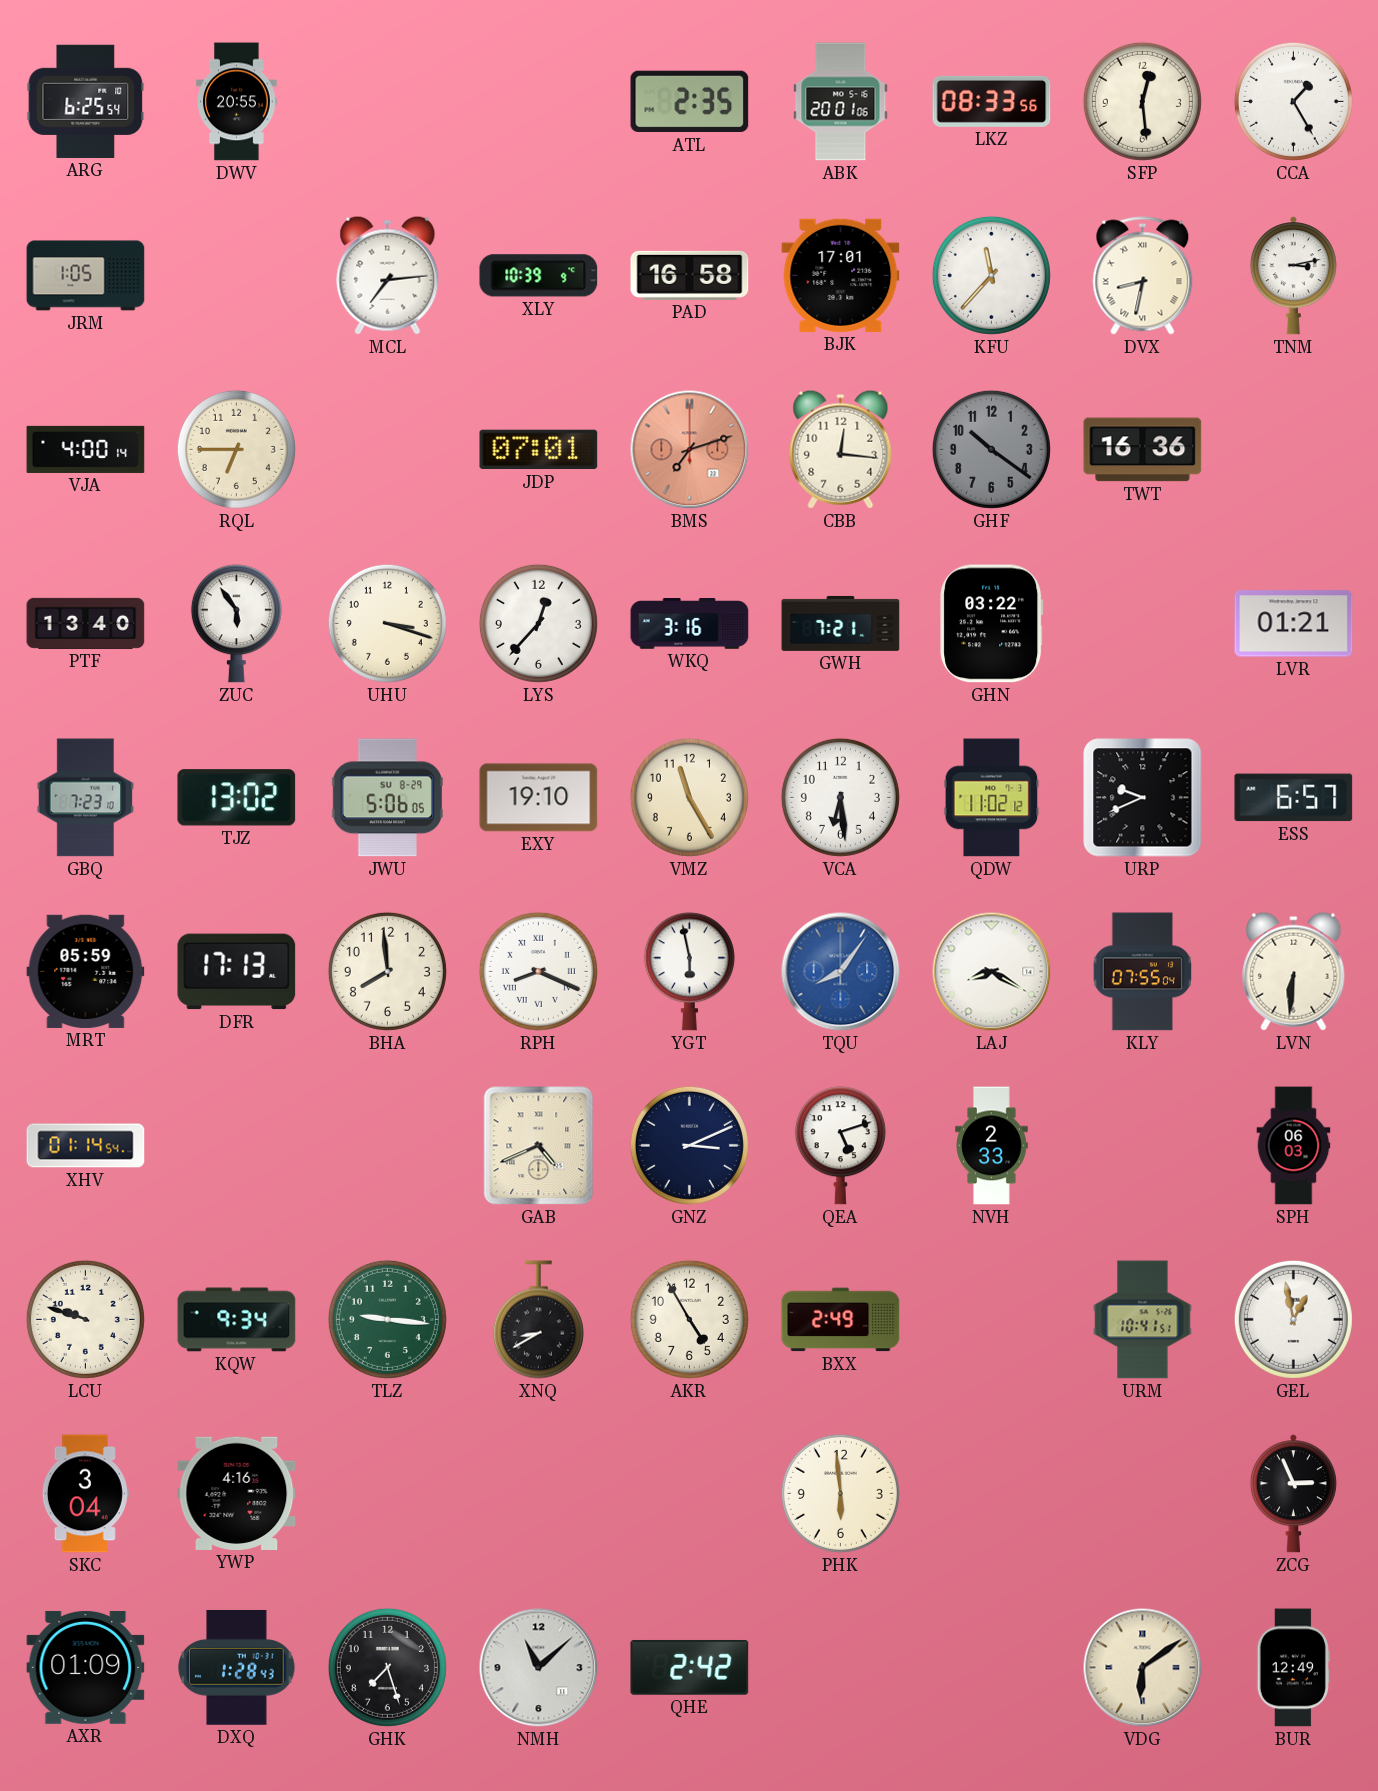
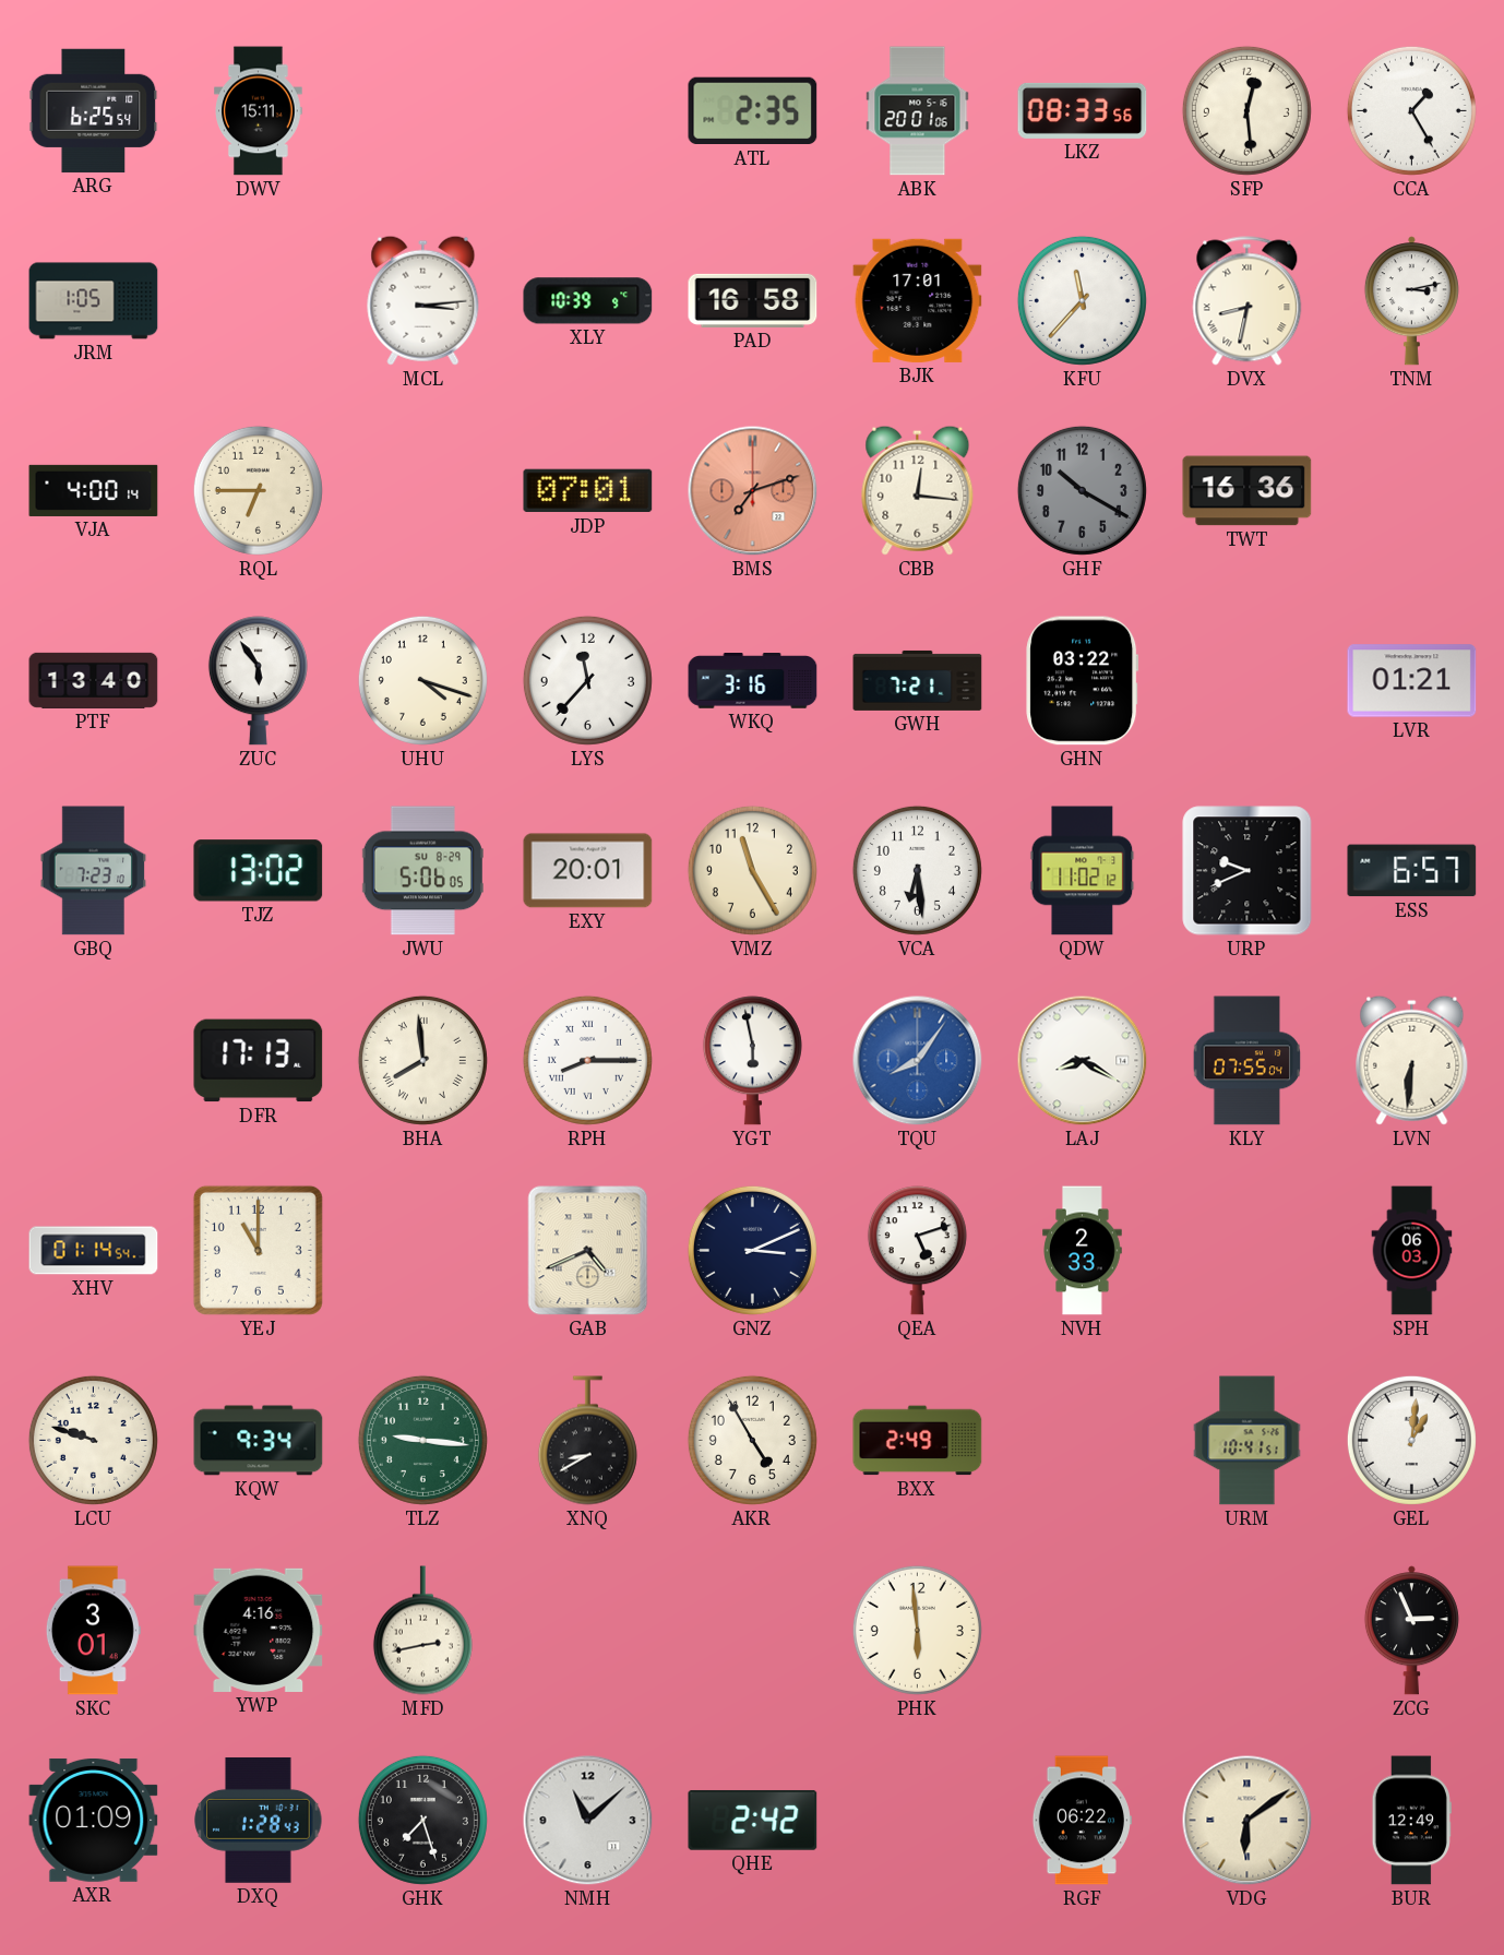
DWV: 20:55 -> 15:11 (259, 111)
MCL: 7:14 -> 3:14 (423, 300)
GHF: 10:21 -> 10:20 (1082, 490)
UHU: 3:18 -> 4:18 (422, 680)
LYS: 12:37 -> 11:37 (587, 680)
EXY: 19:10 -> 20:01 (588, 871)
MRT: 05:59 -> none (86, 971)
BHA numerals: Arabic -> Roman (422, 1060)
RPH: 8:19 -> 8:15 (587, 1060)
YEJ: none -> 11:00 (258, 1250)
GEL: 12:58 -> 1:01 (1411, 1440)
SKC: 3:04 -> 3:01 (93, 1631)
MFD: none -> 2:43 (422, 1631)
RGF: none -> 06:22 (1082, 1821)
